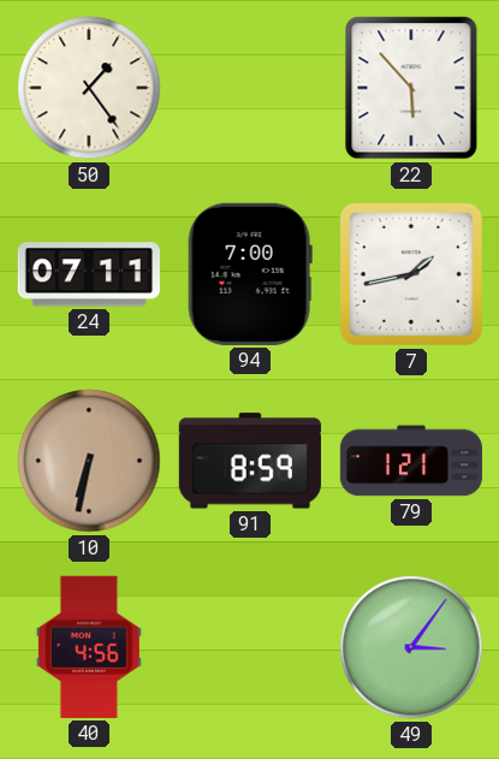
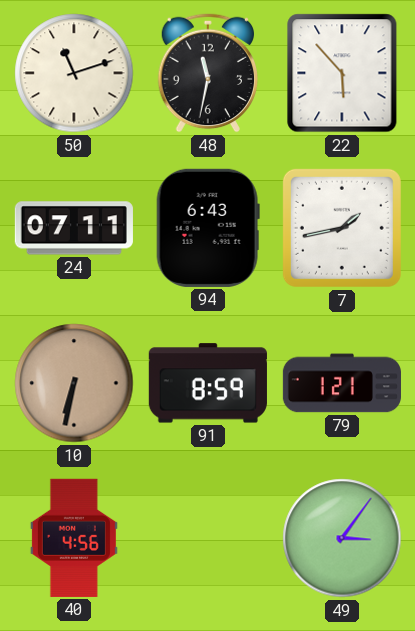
50: 1:24 -> 11:12 (74, 73)
48: none -> 11:32 (207, 73)
94: 7:00 -> 6:43 (208, 228)
